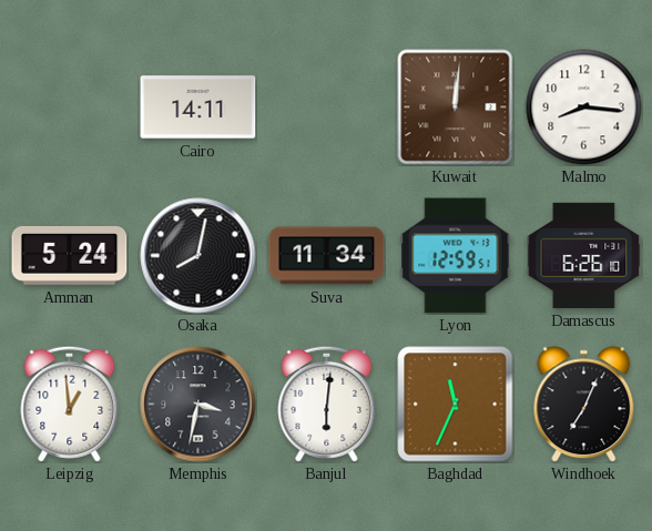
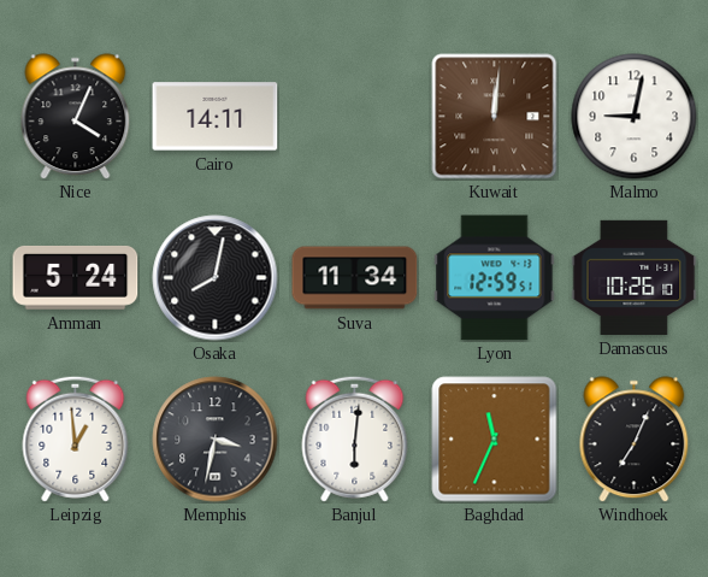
Nice: none -> 4:04 (76, 117)
Malmo: 8:16 -> 9:02 (635, 117)
Damascus: 6:26 -> 10:26 (635, 277)
